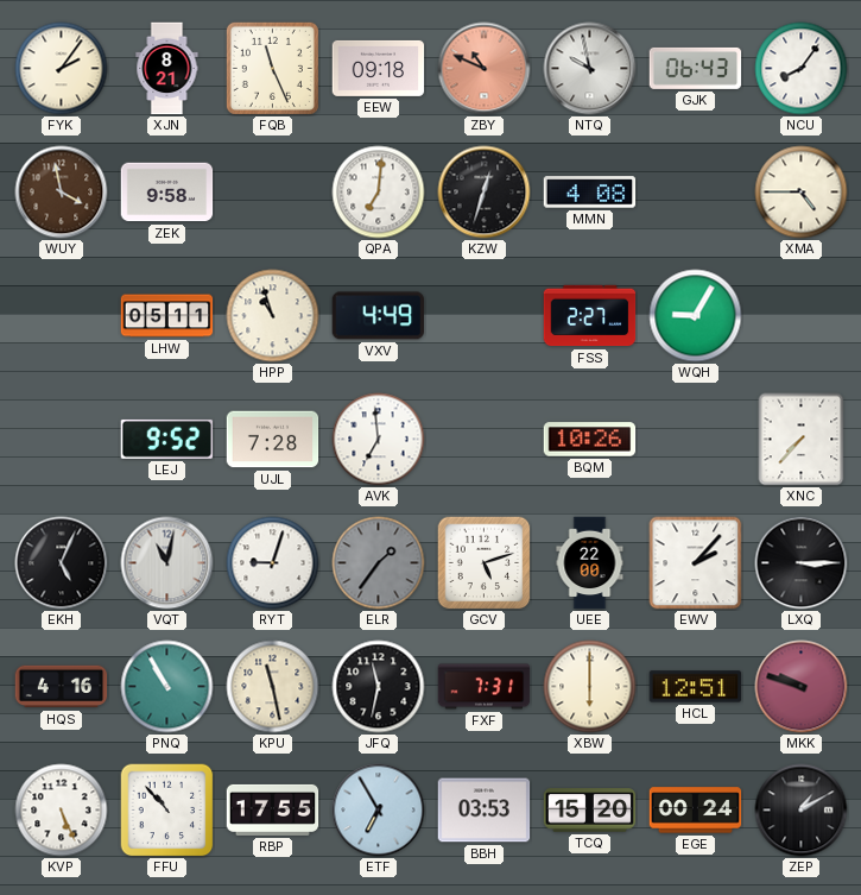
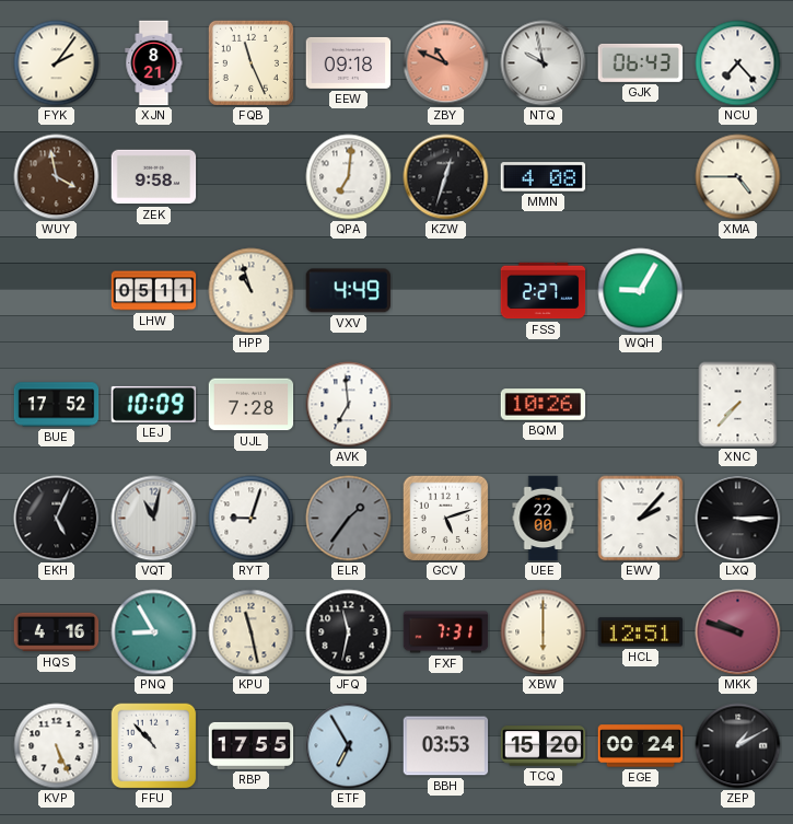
NCU: 8:06 -> 7:23 (738, 63)
BUE: none -> 17:52 (57, 405)
LEJ: 9:52 -> 10:09 (154, 404)
PNQ: 10:55 -> 8:55 (154, 632)
